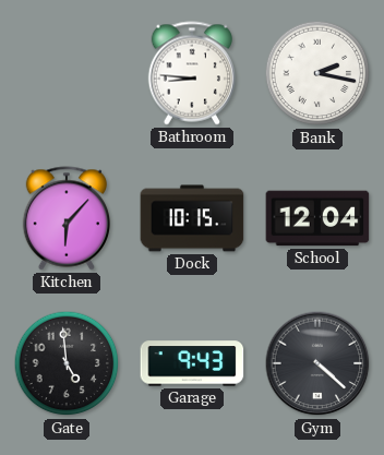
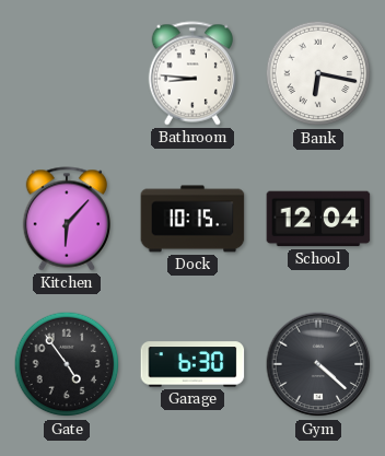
Bank: 2:17 -> 6:17 (318, 73)
Gate: 4:59 -> 4:54 (67, 364)
Garage: 9:43 -> 6:30 (192, 364)
